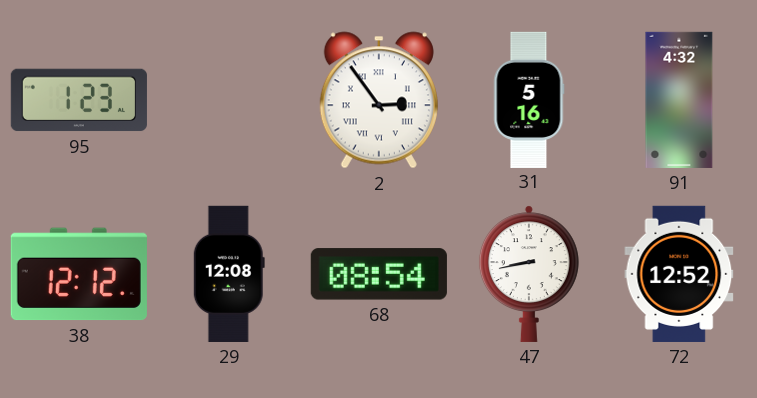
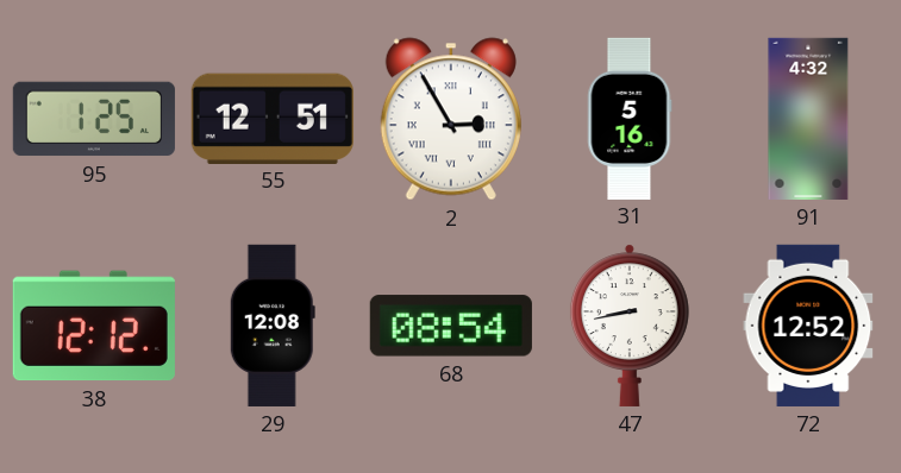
95: 1:23 -> 1:25 (94, 119)
55: none -> 12:51 (273, 118)
2: 2:54 -> 2:55 (451, 119)
